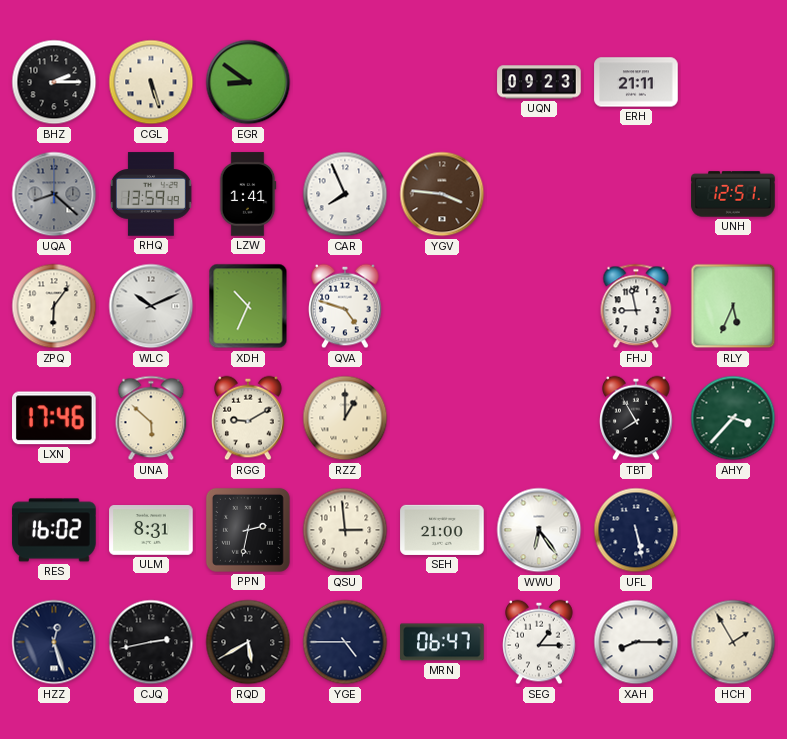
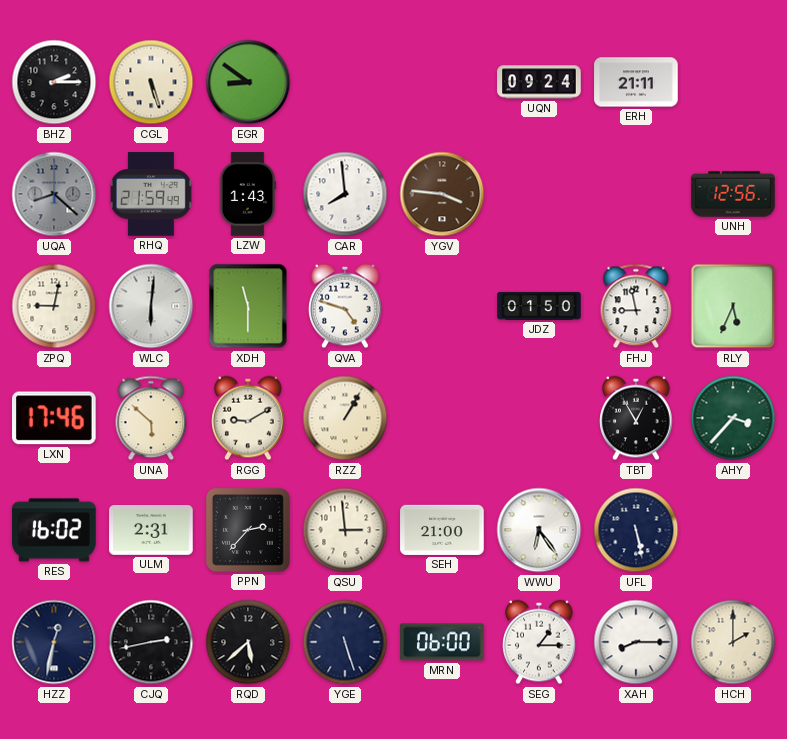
UQN: 09:23 -> 09:24 (539, 82)
RHQ: 13:59 -> 21:59 (151, 194)
LZW: 1:41 -> 1:43 (248, 194)
CAR: 7:56 -> 7:59 (345, 194)
UNH: 12:51 -> 12:56 (733, 194)
ZPQ: 6:06 -> 9:02 (54, 306)
WLC: 10:11 -> 6:01 (151, 306)
XDH: 10:34 -> 11:30 (248, 306)
JDZ: none -> 01:50 (539, 306)
RZZ: 1:00 -> 1:05 (345, 418)
TBT: 7:55 -> 12:55 (636, 418)
ULM: 8:31 -> 2:31 (151, 531)
PPN: 2:32 -> 2:37 (248, 530)
HZZ: 12:27 -> 12:32 (54, 642)
RQD: 5:40 -> 5:38 (248, 642)
YGE: 4:45 -> 5:27 (345, 642)
MRN: 06:47 -> 06:00 (442, 642)
HCH: 1:55 -> 2:00 (733, 642)
